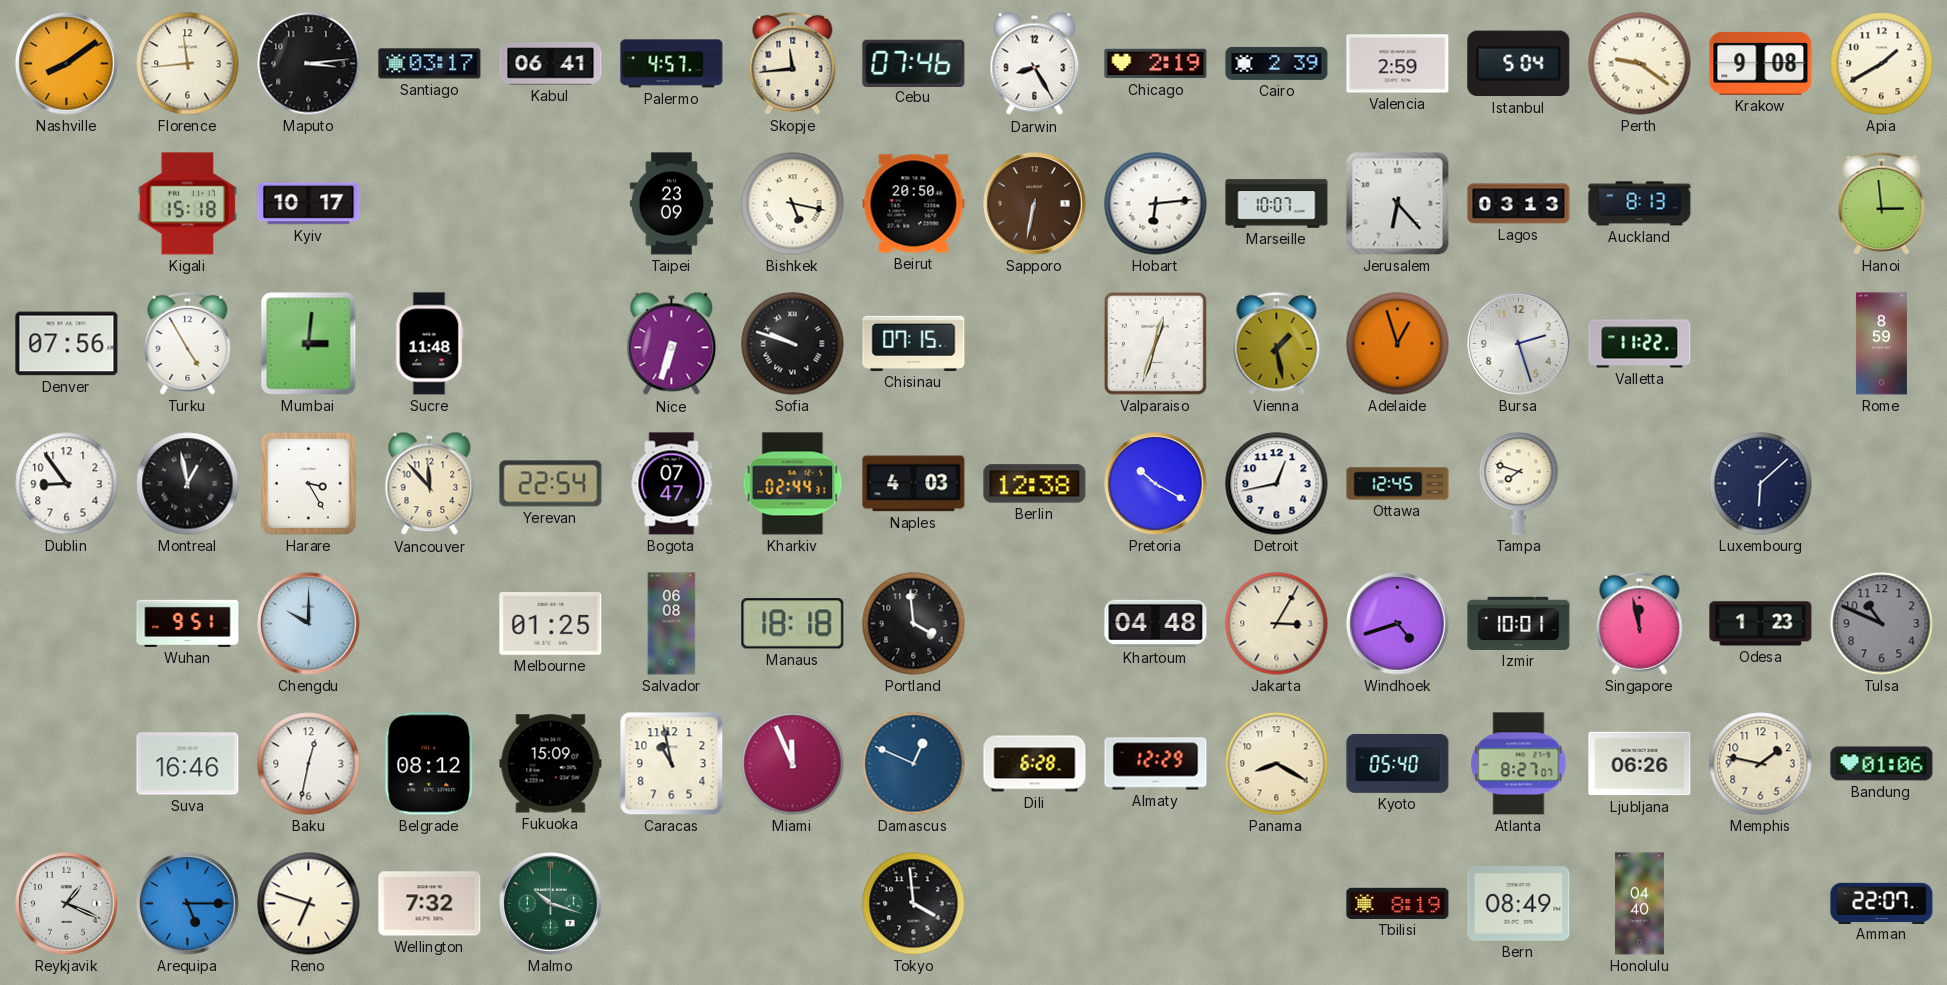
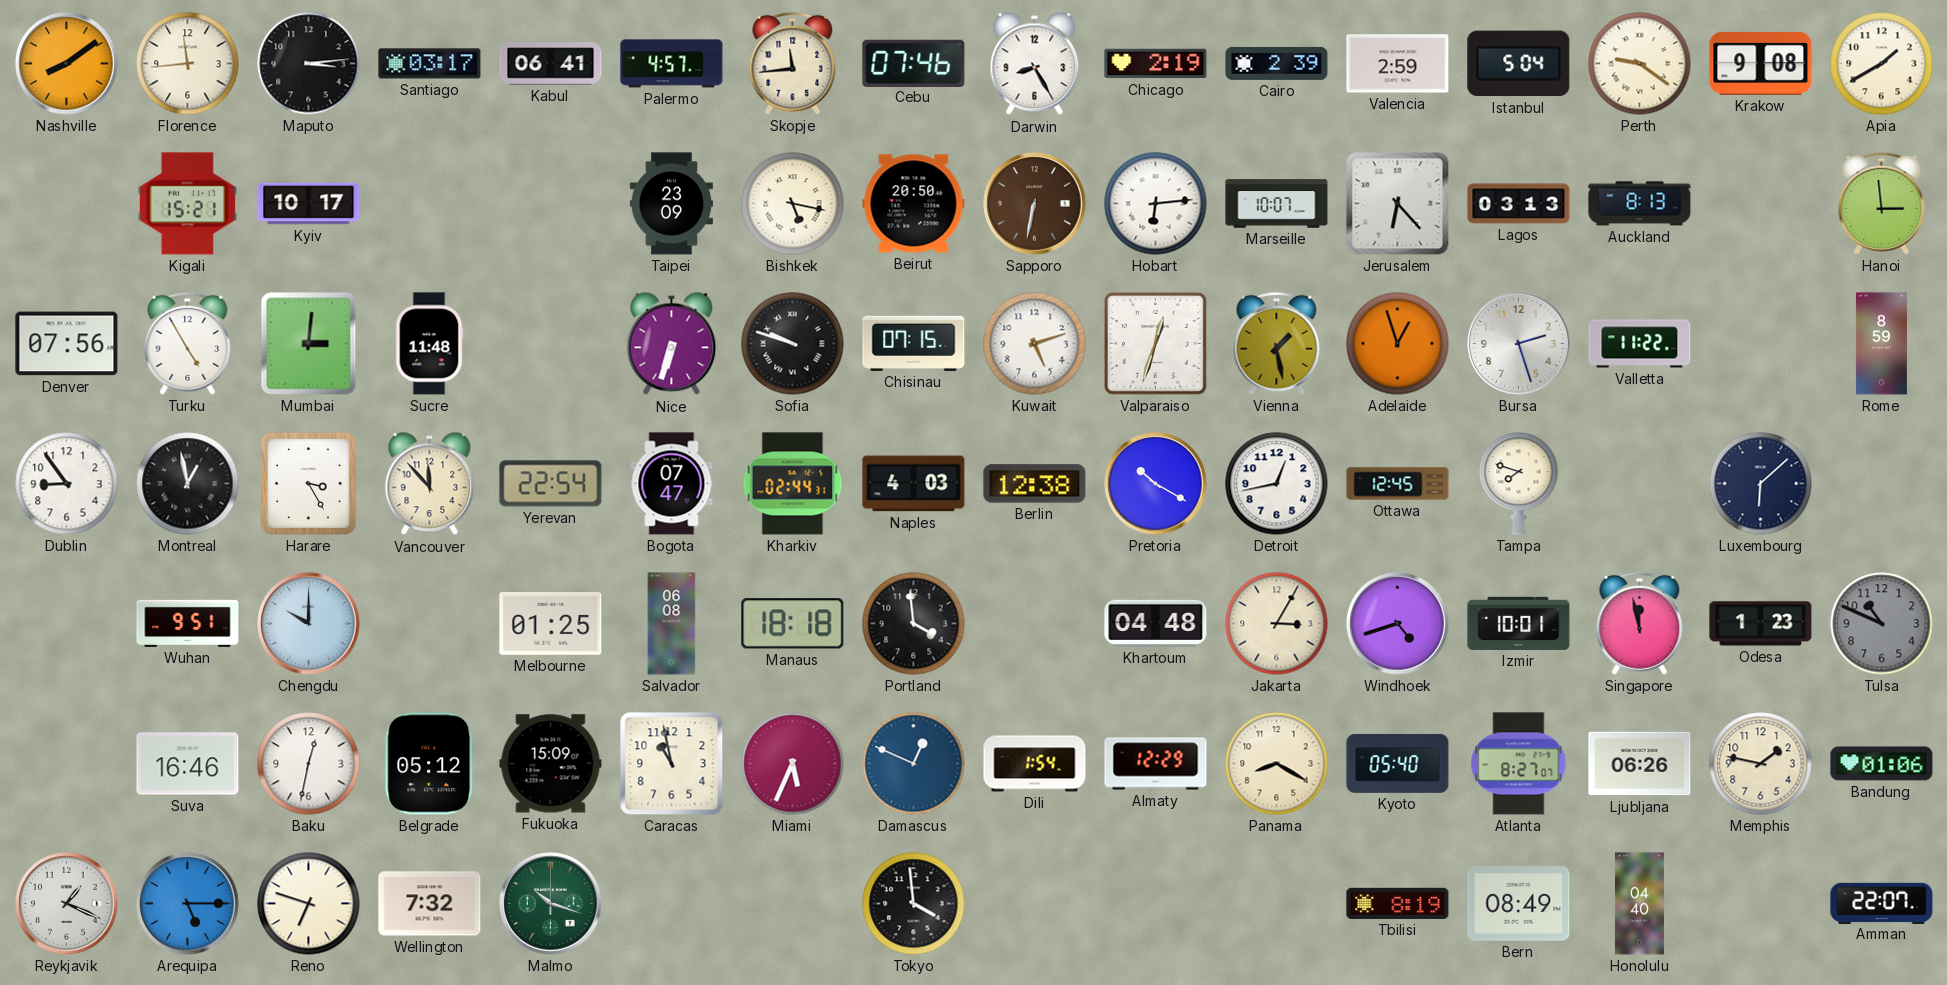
Kigali: 15:18 -> 15:21 (187, 204)
Kuwait: none -> 5:12 (1035, 344)
Belgrade: 08:12 -> 05:12 (430, 764)
Miami: 11:56 -> 5:34 (793, 764)
Dili: 6:28 -> 1:54 (1035, 764)
